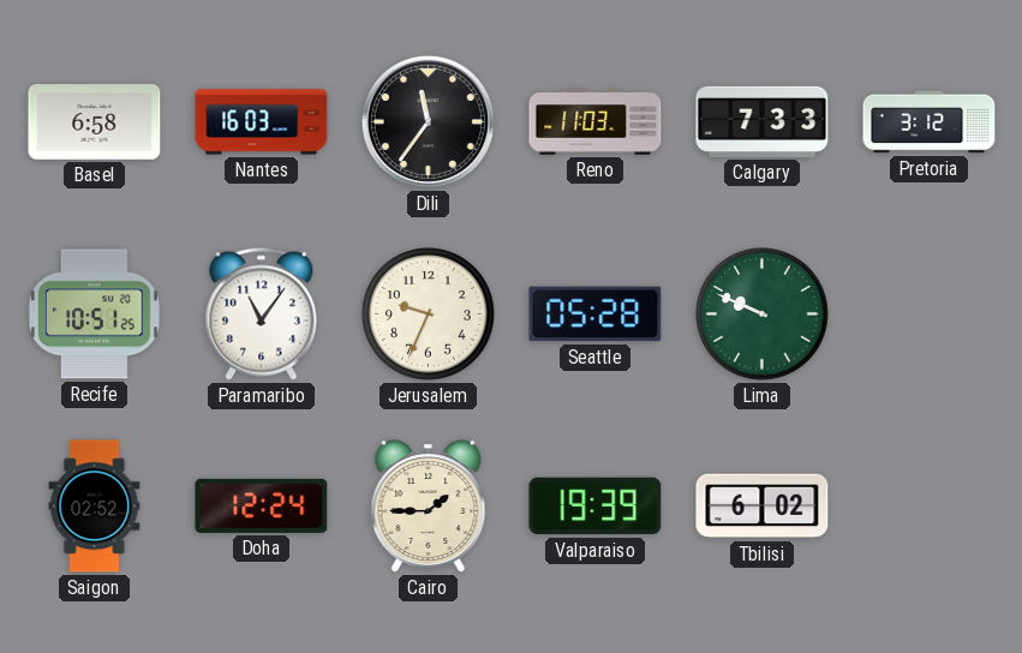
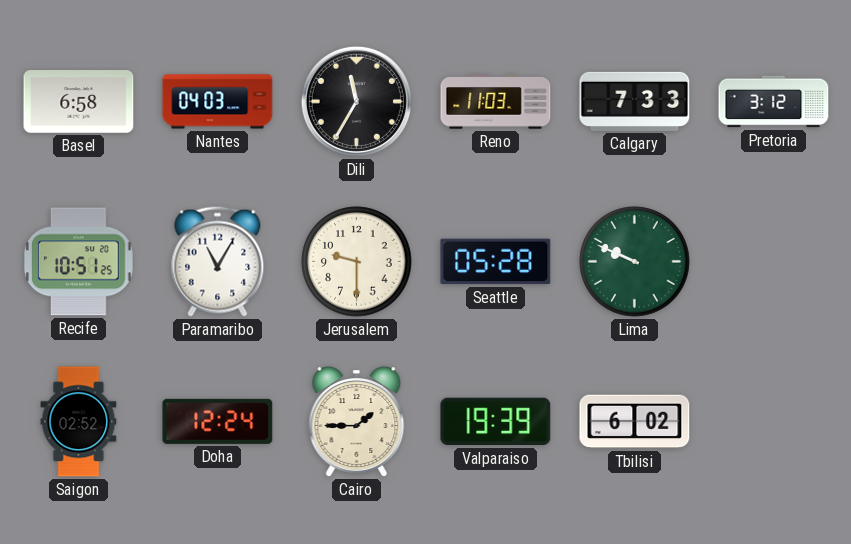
Nantes: 16:03 -> 04:03 (218, 102)
Dili: 11:36 -> 11:35 (356, 101)
Paramaribo: 11:06 -> 11:05 (218, 261)
Jerusalem: 9:34 -> 9:30 (357, 262)
